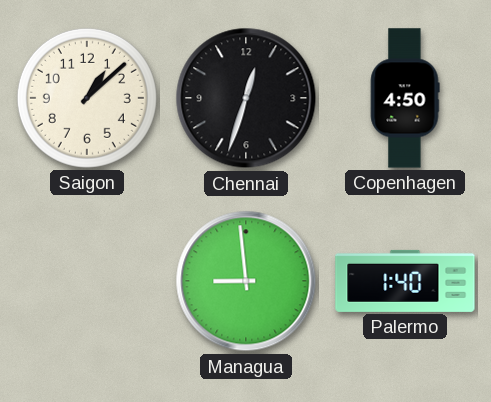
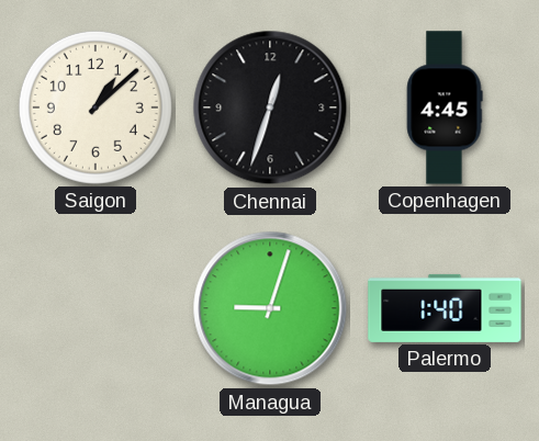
Copenhagen: 4:50 -> 4:45 (445, 108)
Managua: 8:59 -> 9:03 (270, 308)
